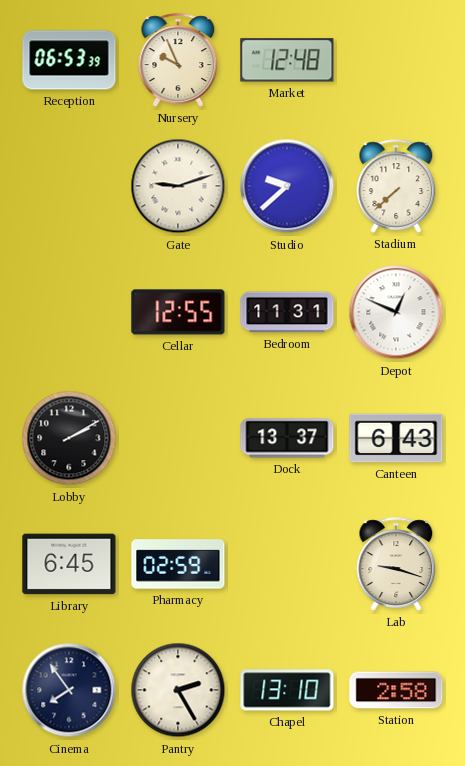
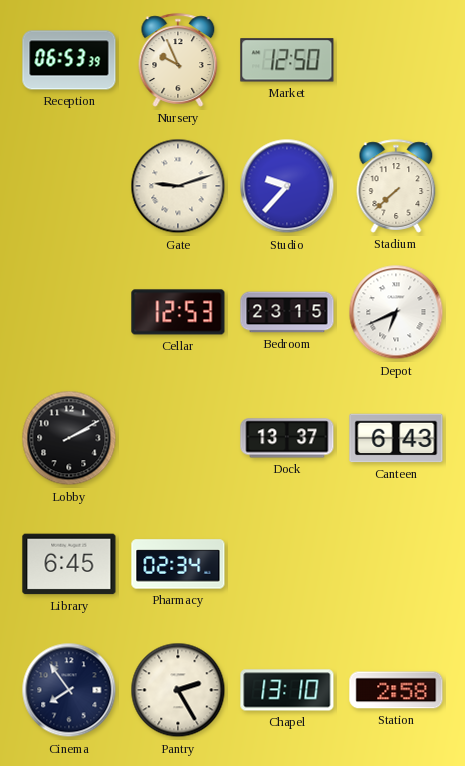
Market: 12:48 -> 12:50 (287, 60)
Studio: 9:38 -> 9:37 (287, 186)
Cellar: 12:55 -> 12:53 (178, 312)
Bedroom: 11:31 -> 23:15 (287, 312)
Depot: 12:49 -> 6:41 (396, 312)
Pharmacy: 02:59 -> 02:34 (178, 564)
Lab: 9:18 -> none (396, 564)
